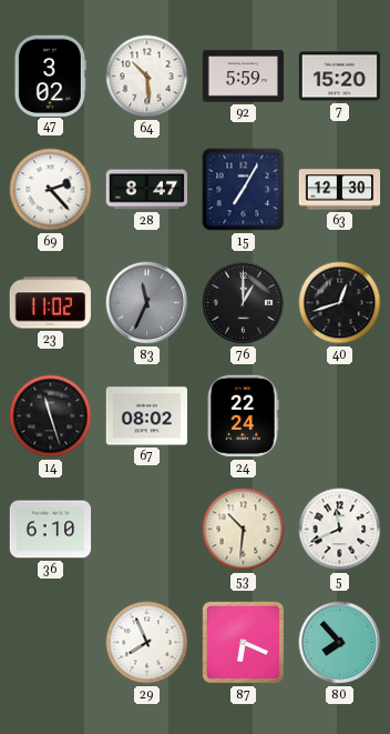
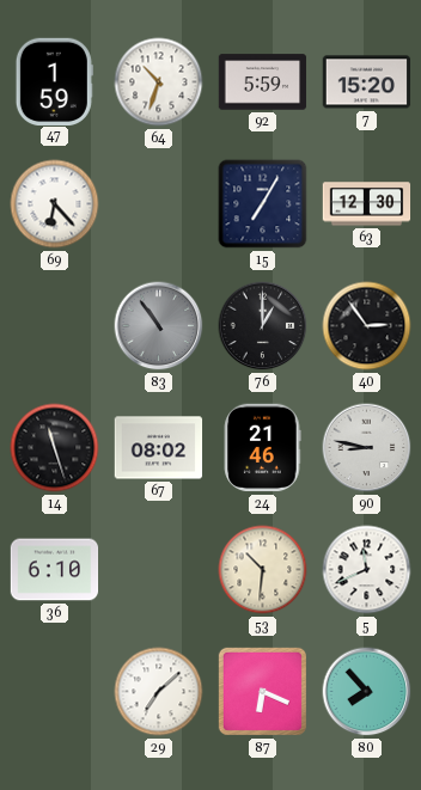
47: 3:02 -> 1:59 (54, 81)
64: 10:29 -> 10:33 (159, 82)
69: 2:23 -> 6:23 (55, 204)
28: 8:47 -> none (147, 190)
23: 11:02 -> none (50, 303)
83: 11:34 -> 10:54 (159, 326)
40: 12:42 -> 2:54 (367, 326)
24: 22:24 -> 21:46 (262, 448)
90: none -> 8:47 (367, 448)
29: 7:56 -> 7:08 (159, 692)
